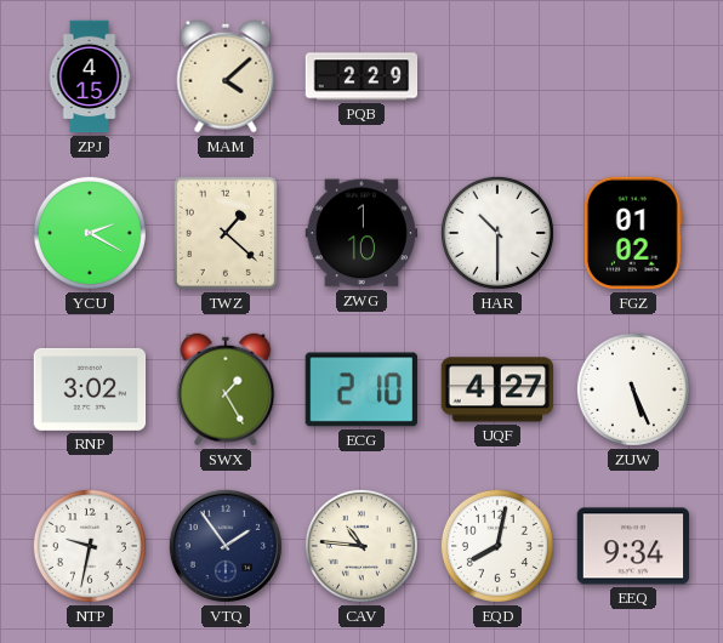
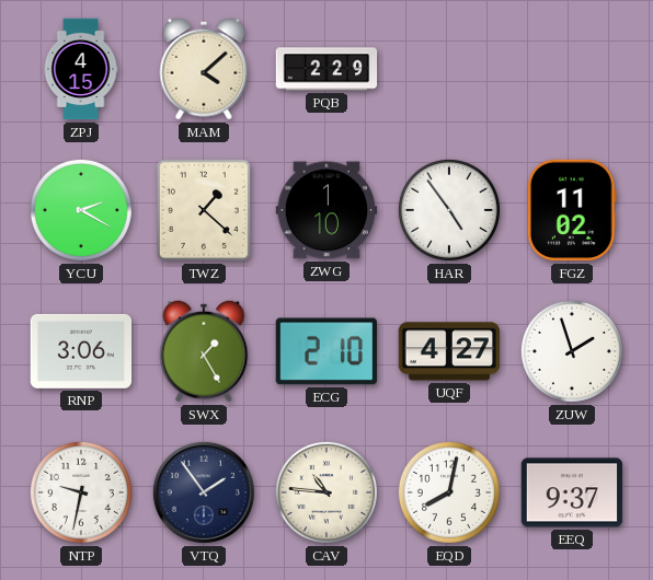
HAR: 10:30 -> 4:54 (449, 210)
FGZ: 01:02 -> 11:02 (572, 210)
RNP: 3:02 -> 3:06 (81, 351)
ZUW: 5:26 -> 1:57 (572, 351)
EEQ: 9:34 -> 9:37 (572, 492)
